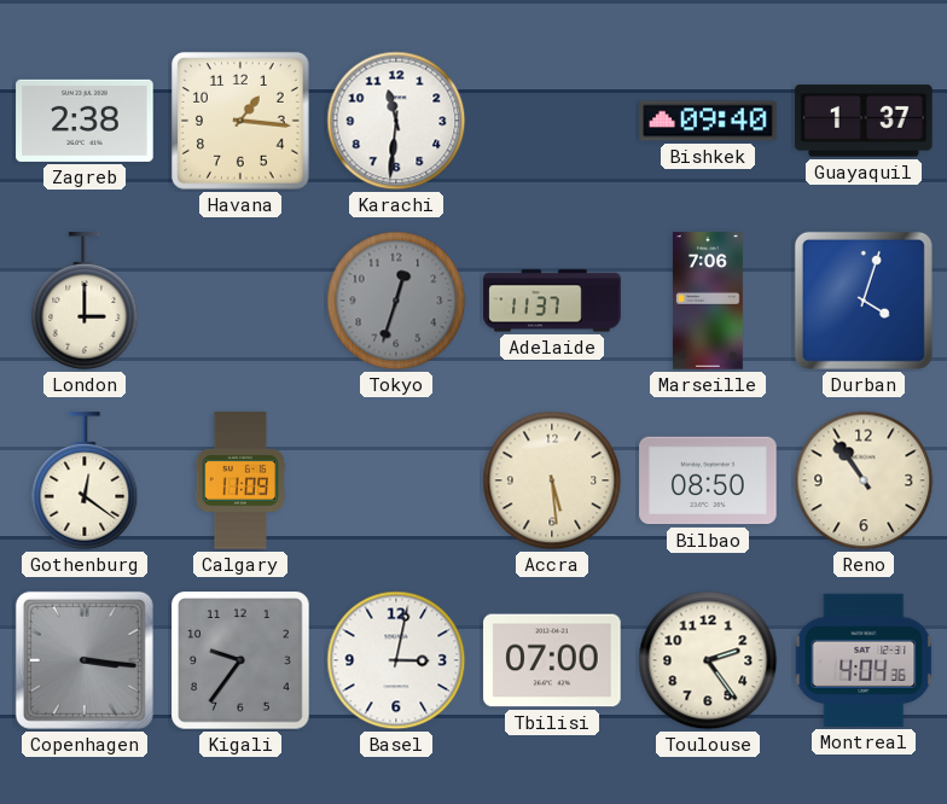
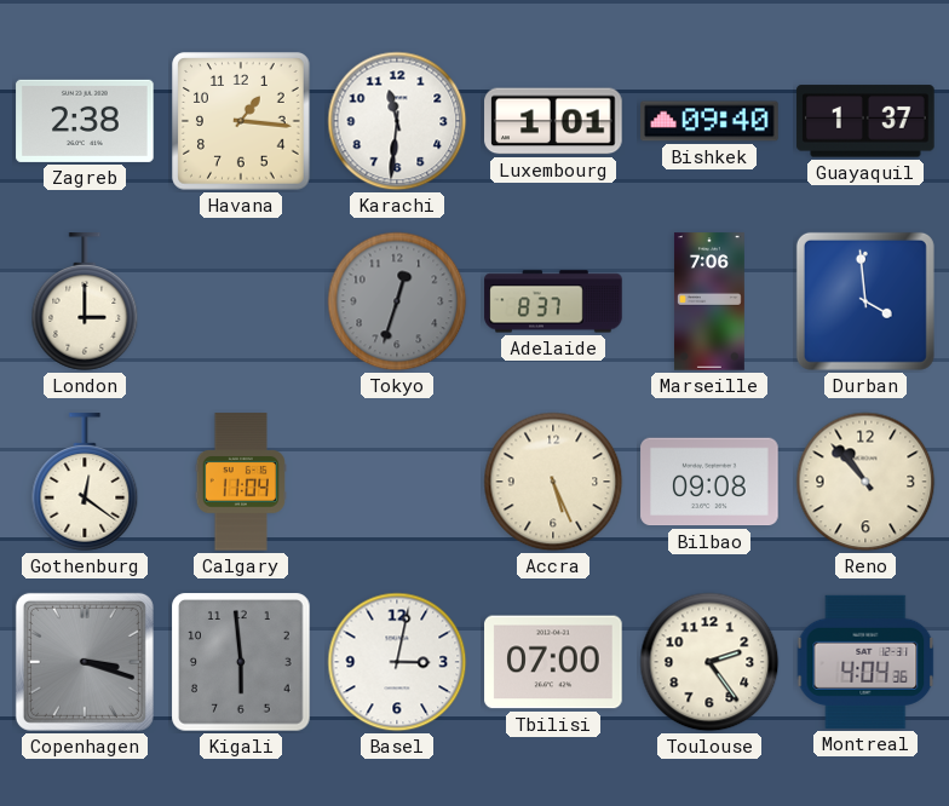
Luxembourg: none -> 1:01 (553, 121)
Adelaide: 11:37 -> 8:37 (553, 301)
Durban: 4:03 -> 3:59 (865, 301)
Calgary: 11:09 -> 11:04 (241, 482)
Accra: 5:29 -> 5:26 (553, 482)
Bilbao: 08:50 -> 09:08 (709, 482)
Reno: 10:54 -> 10:53 (865, 482)
Copenhagen: 3:16 -> 3:18 (85, 662)
Kigali: 9:36 -> 5:59 (241, 662)
